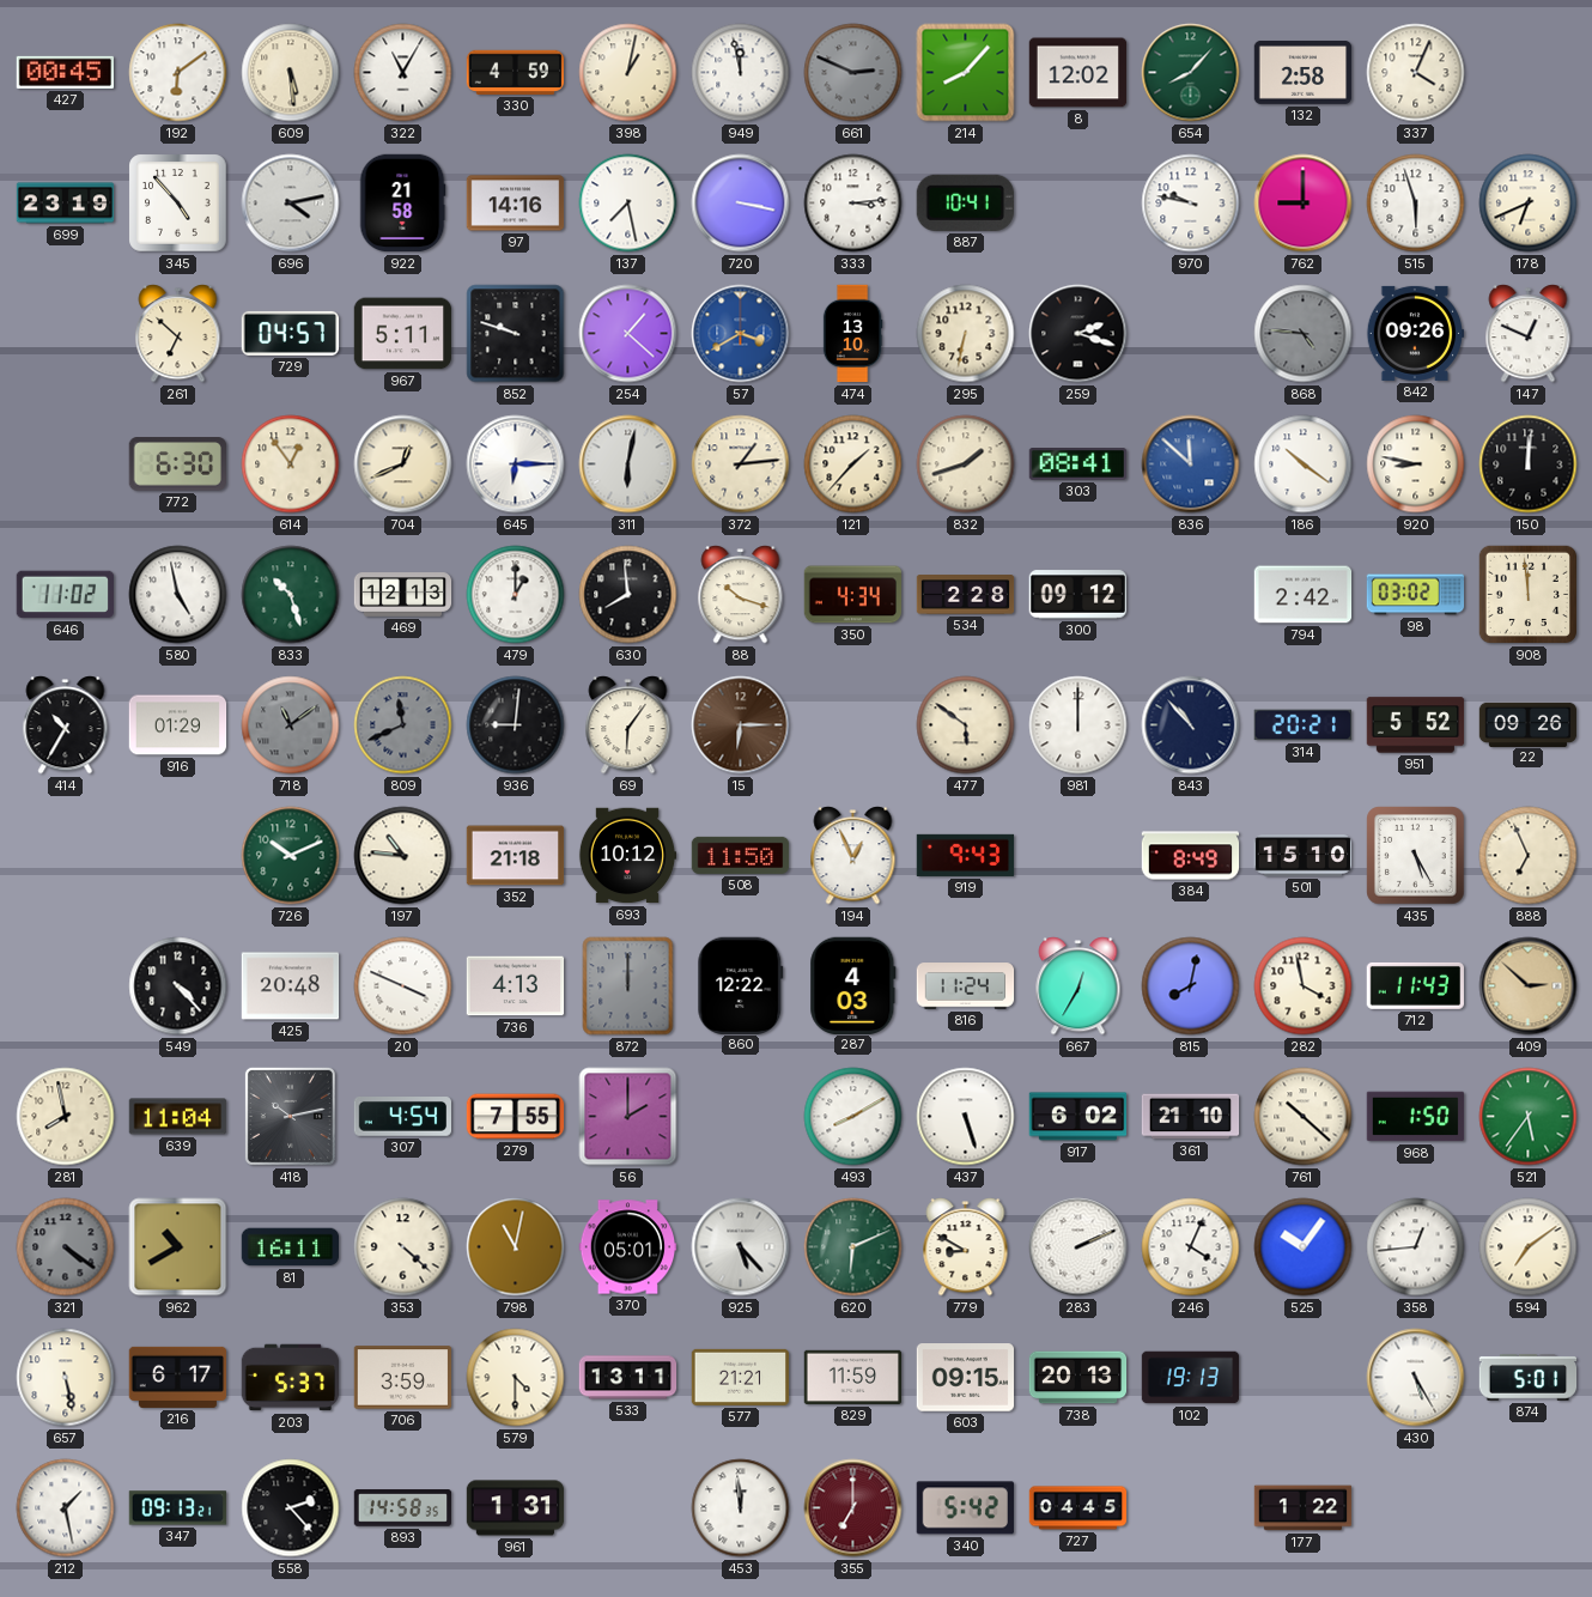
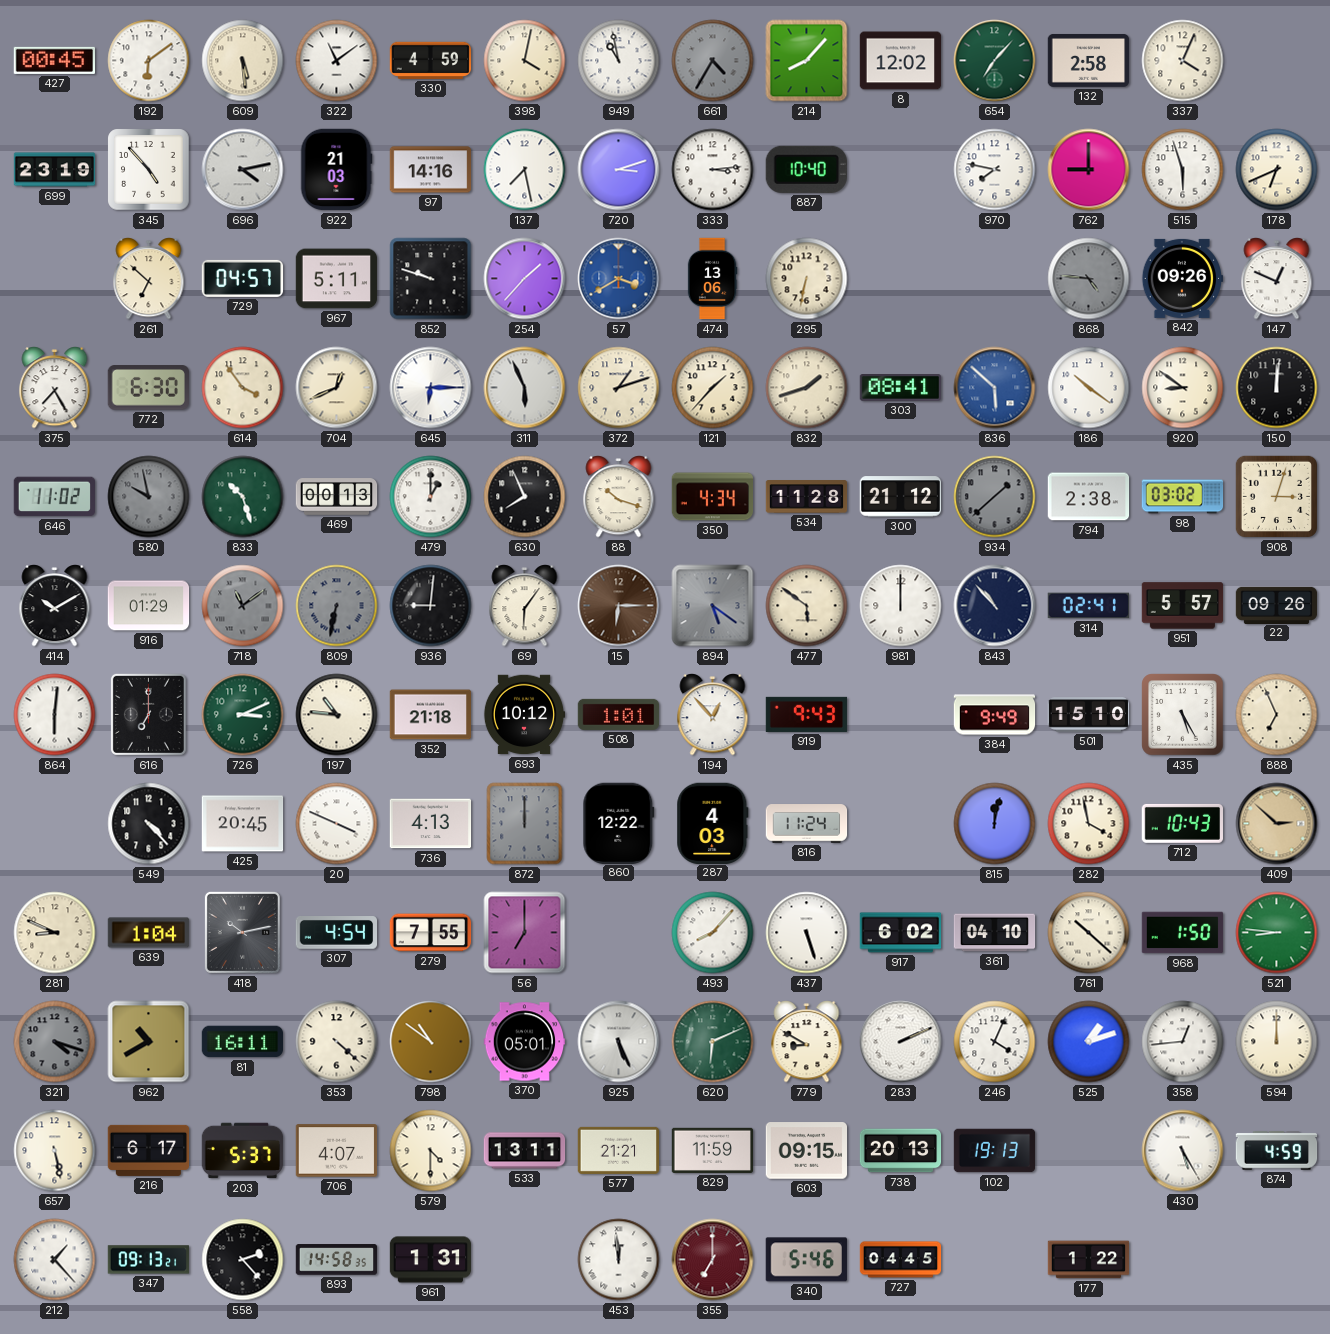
322: 11:05 -> 11:09 (337, 61)
398: 1:02 -> 4:02 (525, 61)
949: 11:58 -> 10:58 (619, 61)
661: 2:49 -> 4:35 (713, 61)
654: 8:07 -> 7:07 (995, 61)
922: 21:58 -> 21:03 (336, 170)
720: 3:17 -> 3:12 (619, 170)
887: 10:41 -> 10:40 (806, 169)
970: 9:47 -> 7:47 (995, 170)
254: 1:22 -> 1:37 (525, 279)
474: 13:10 -> 13:06 (712, 279)
259: 2:18 -> none (1078, 334)
375: none -> 7:25 (55, 388)
614: 12:54 -> 3:54 (243, 388)
311: 6:02 -> 5:56 (525, 388)
372: 1:14 -> 1:12 (619, 388)
836: 11:52 -> 5:52 (995, 388)
920: 8:47 -> 8:51 (1183, 388)
580: 4:58 -> 9:58 (149, 497)
580 dial: white -> grey (149, 497)
469: 12:13 -> 00:13 (337, 497)
630: 7:59 -> 7:56 (525, 497)
534: 2:28 -> 11:28 (807, 497)
300: 09:12 -> 21:12 (900, 497)
934: none -> 1:38 (995, 497)
794: 2:42 -> 2:38 (1089, 497)
908: 11:59 -> 3:03 (1276, 496)
414: 10:35 -> 10:10 (55, 606)
809: 11:41 -> 6:32 (337, 606)
894: none -> 5:21 (713, 606)
314: 20:21 -> 02:41 (1088, 606)
951: 5:52 -> 5:57 (1183, 606)
864: none -> 6:01 (55, 715)
616: none -> 7:00 (148, 714)
726: 10:11 -> 3:11 (243, 715)
508: 11:50 -> 1:01 (619, 714)
194: 12:56 -> 12:53 (713, 715)
384: 8:49 -> 9:49 (995, 715)
425: 20:48 -> 20:45 (243, 824)
667: 12:35 -> none (1078, 986)
815: 8:02 -> 12:02 (995, 824)
712: 11:43 -> 10:43 (1182, 823)
281: 7:58 -> 8:49 (55, 933)
639: 11:04 -> 1:04 (149, 933)
56: 2:00 -> 7:00 (525, 933)
493: 8:10 -> 8:07 (713, 933)
361: 21:10 -> 04:10 (995, 933)
521: 5:36 -> 8:46 (1277, 933)
321: 4:21 -> 4:18 (55, 1042)
798: 11:02 -> 10:51 (431, 1042)
925: 5:23 -> 5:26 (619, 1042)
525: 10:06 -> 1:12 (1089, 1042)
594: 7:09 -> 12:00 (1277, 1042)
706: 3:59 -> 4:07 (337, 1151)
874: 5:01 -> 4:59 (1277, 1151)
212: 1:28 -> 1:23 (55, 1260)
340: 5:42 -> 5:46 (806, 1260)
